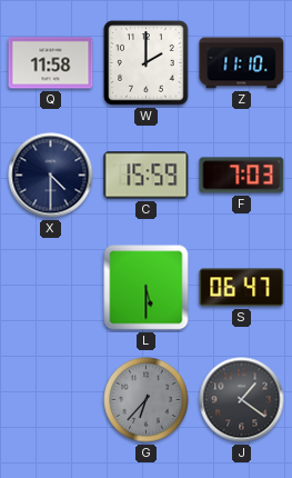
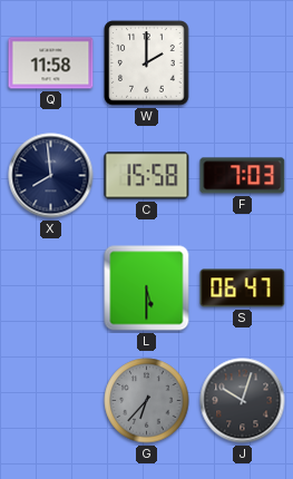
Z: 11:10 -> none (242, 63)
X: 4:30 -> 7:59 (51, 176)
C: 15:59 -> 15:58 (147, 176)
J: 1:21 -> 10:03 (243, 401)
